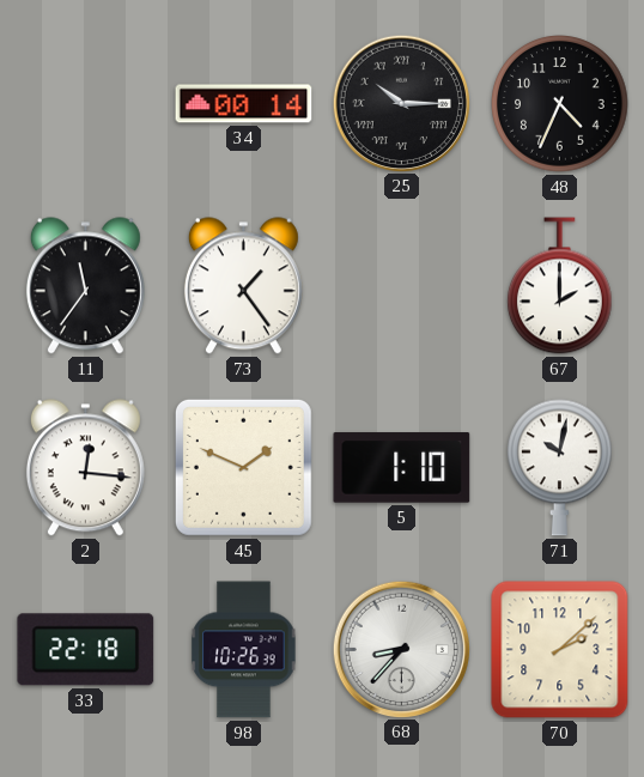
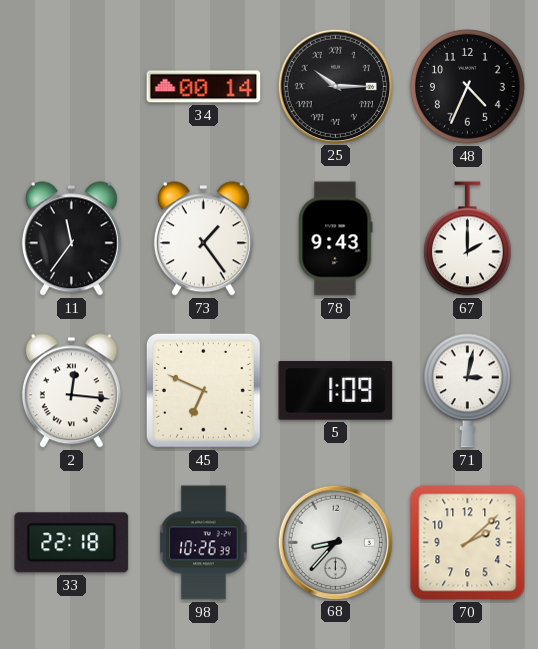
78: none -> 9:43 (336, 239)
45: 1:49 -> 6:49 (203, 390)
5: 1:10 -> 1:09 (336, 391)
71: 10:02 -> 3:02 (468, 391)
